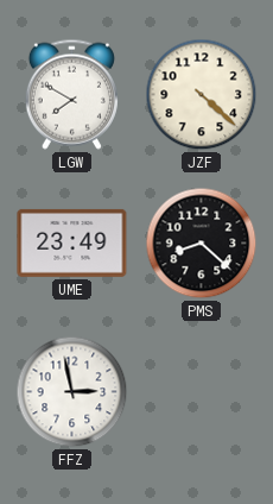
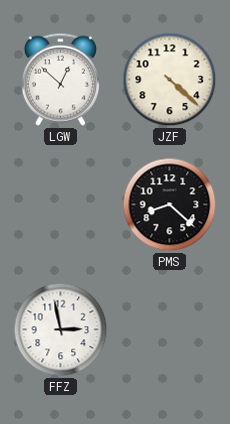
LGW: 7:50 -> 12:52 (60, 79)
UME: 23:49 -> none (72, 242)
